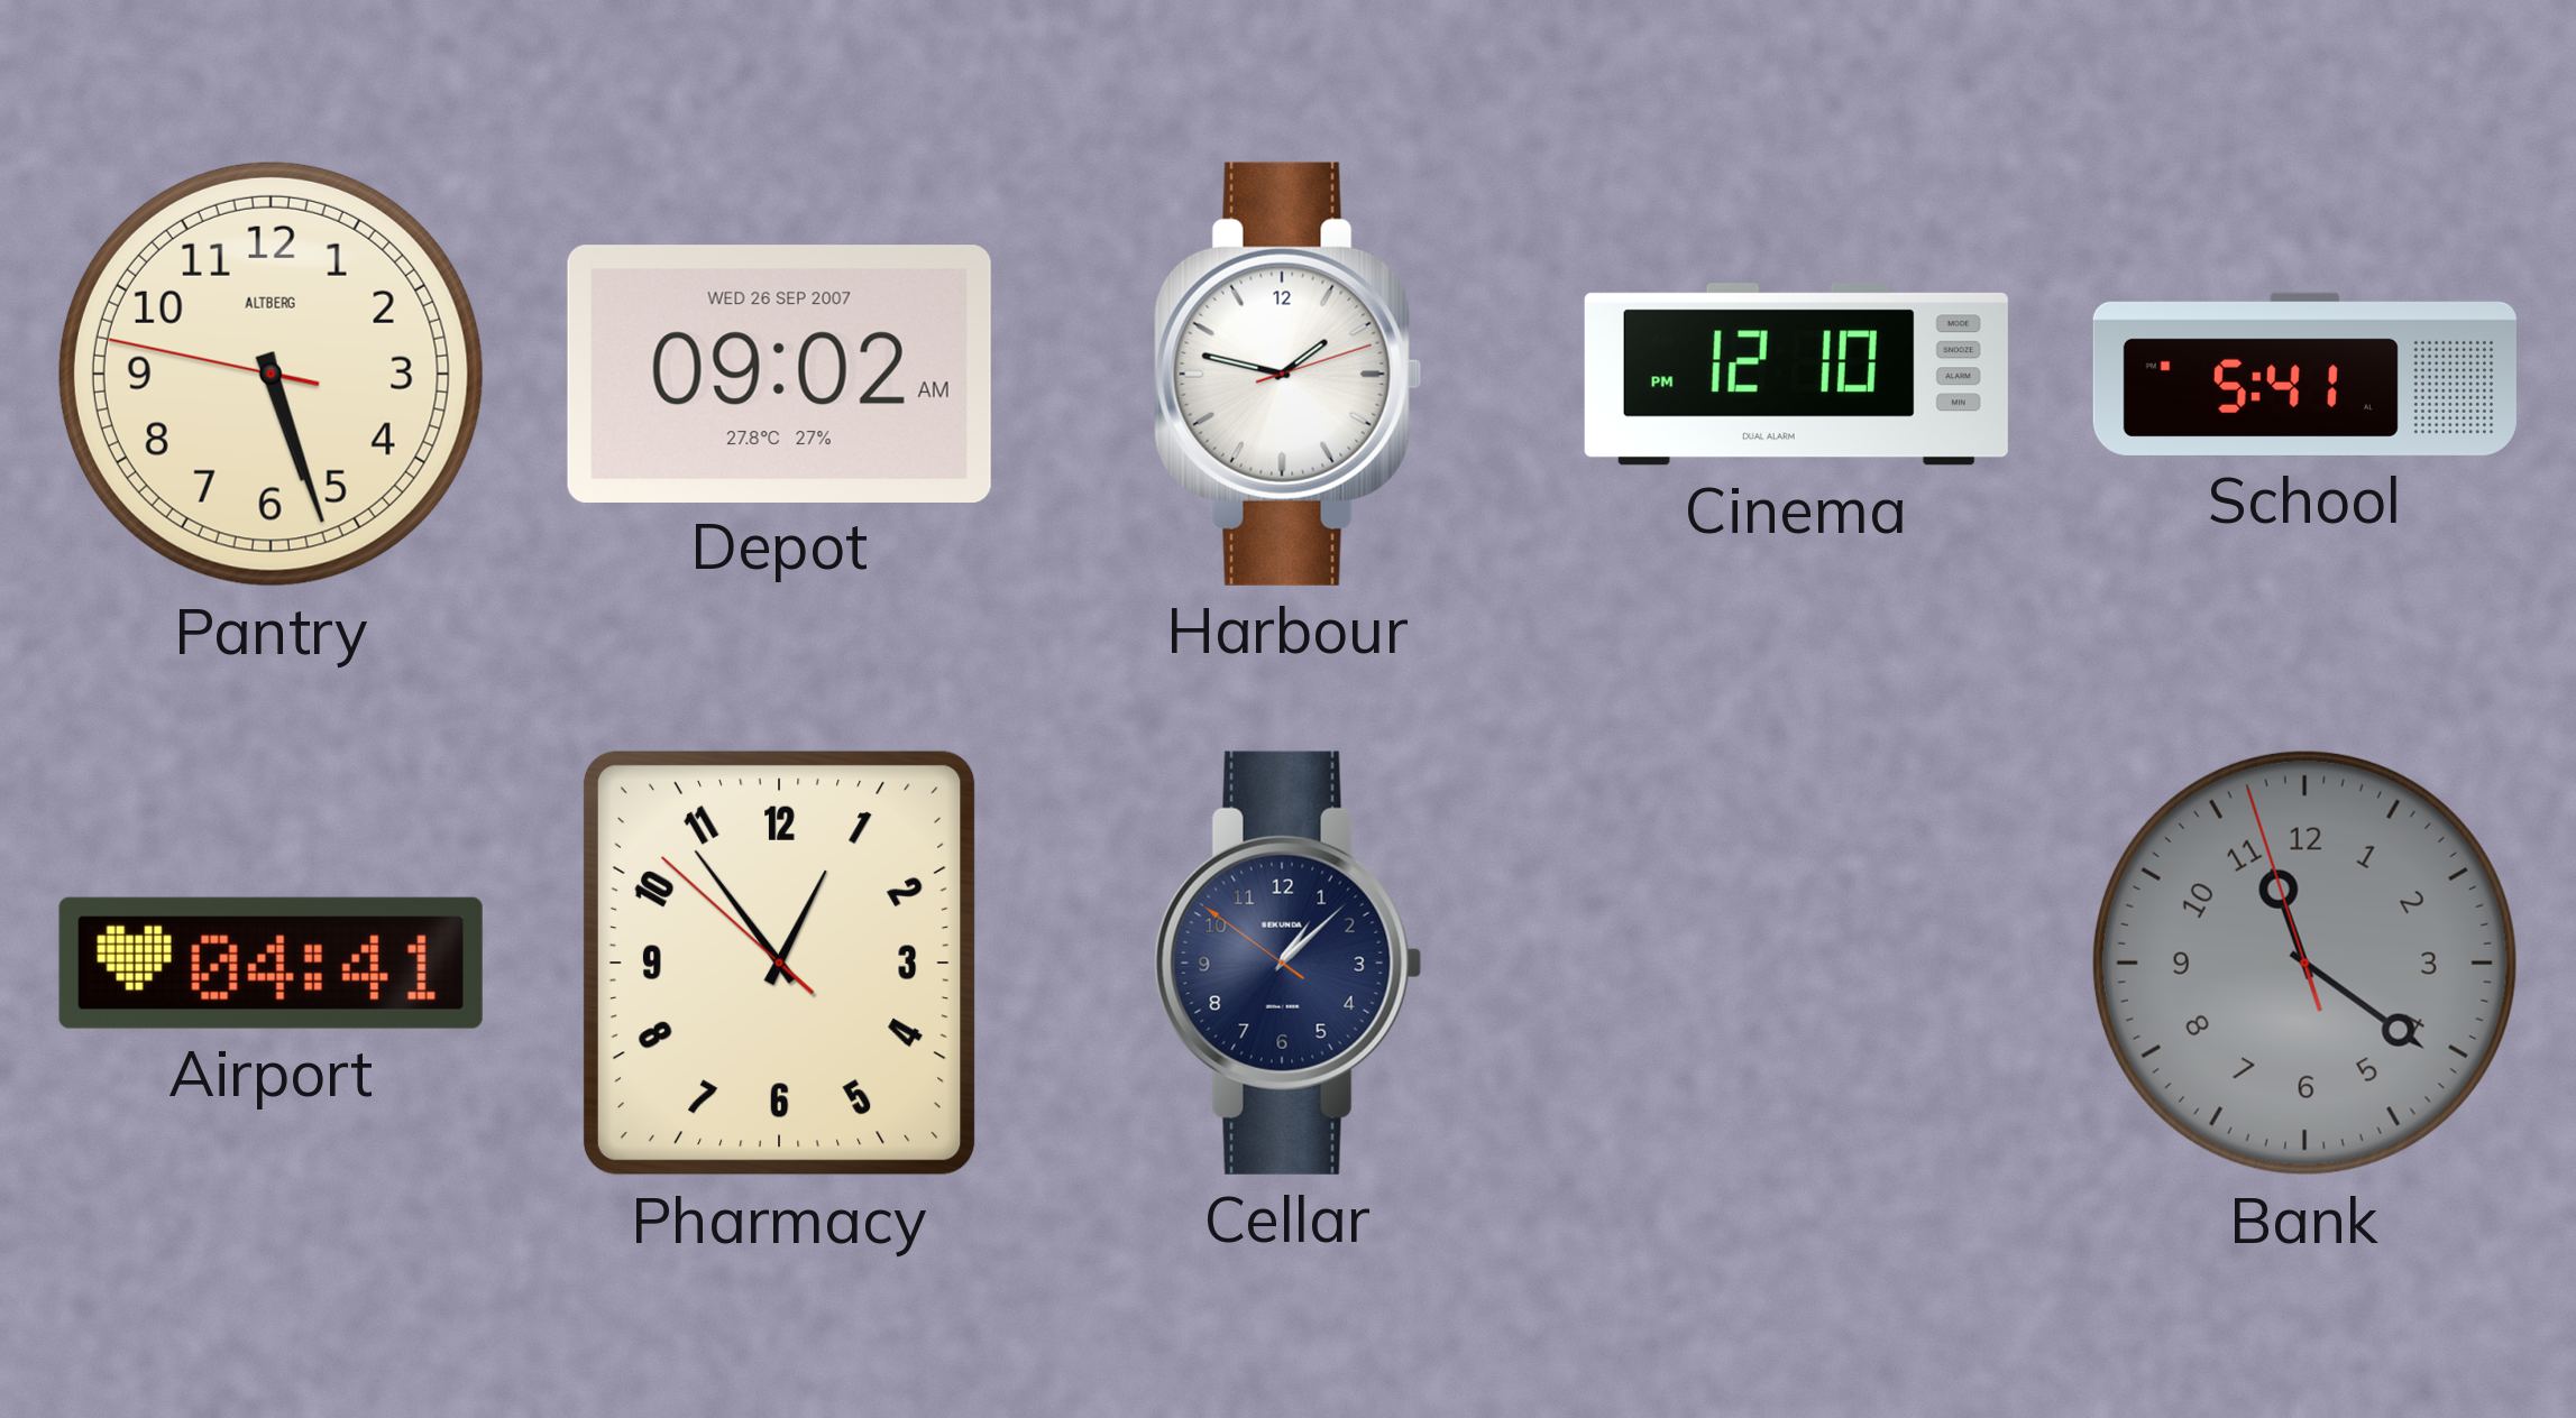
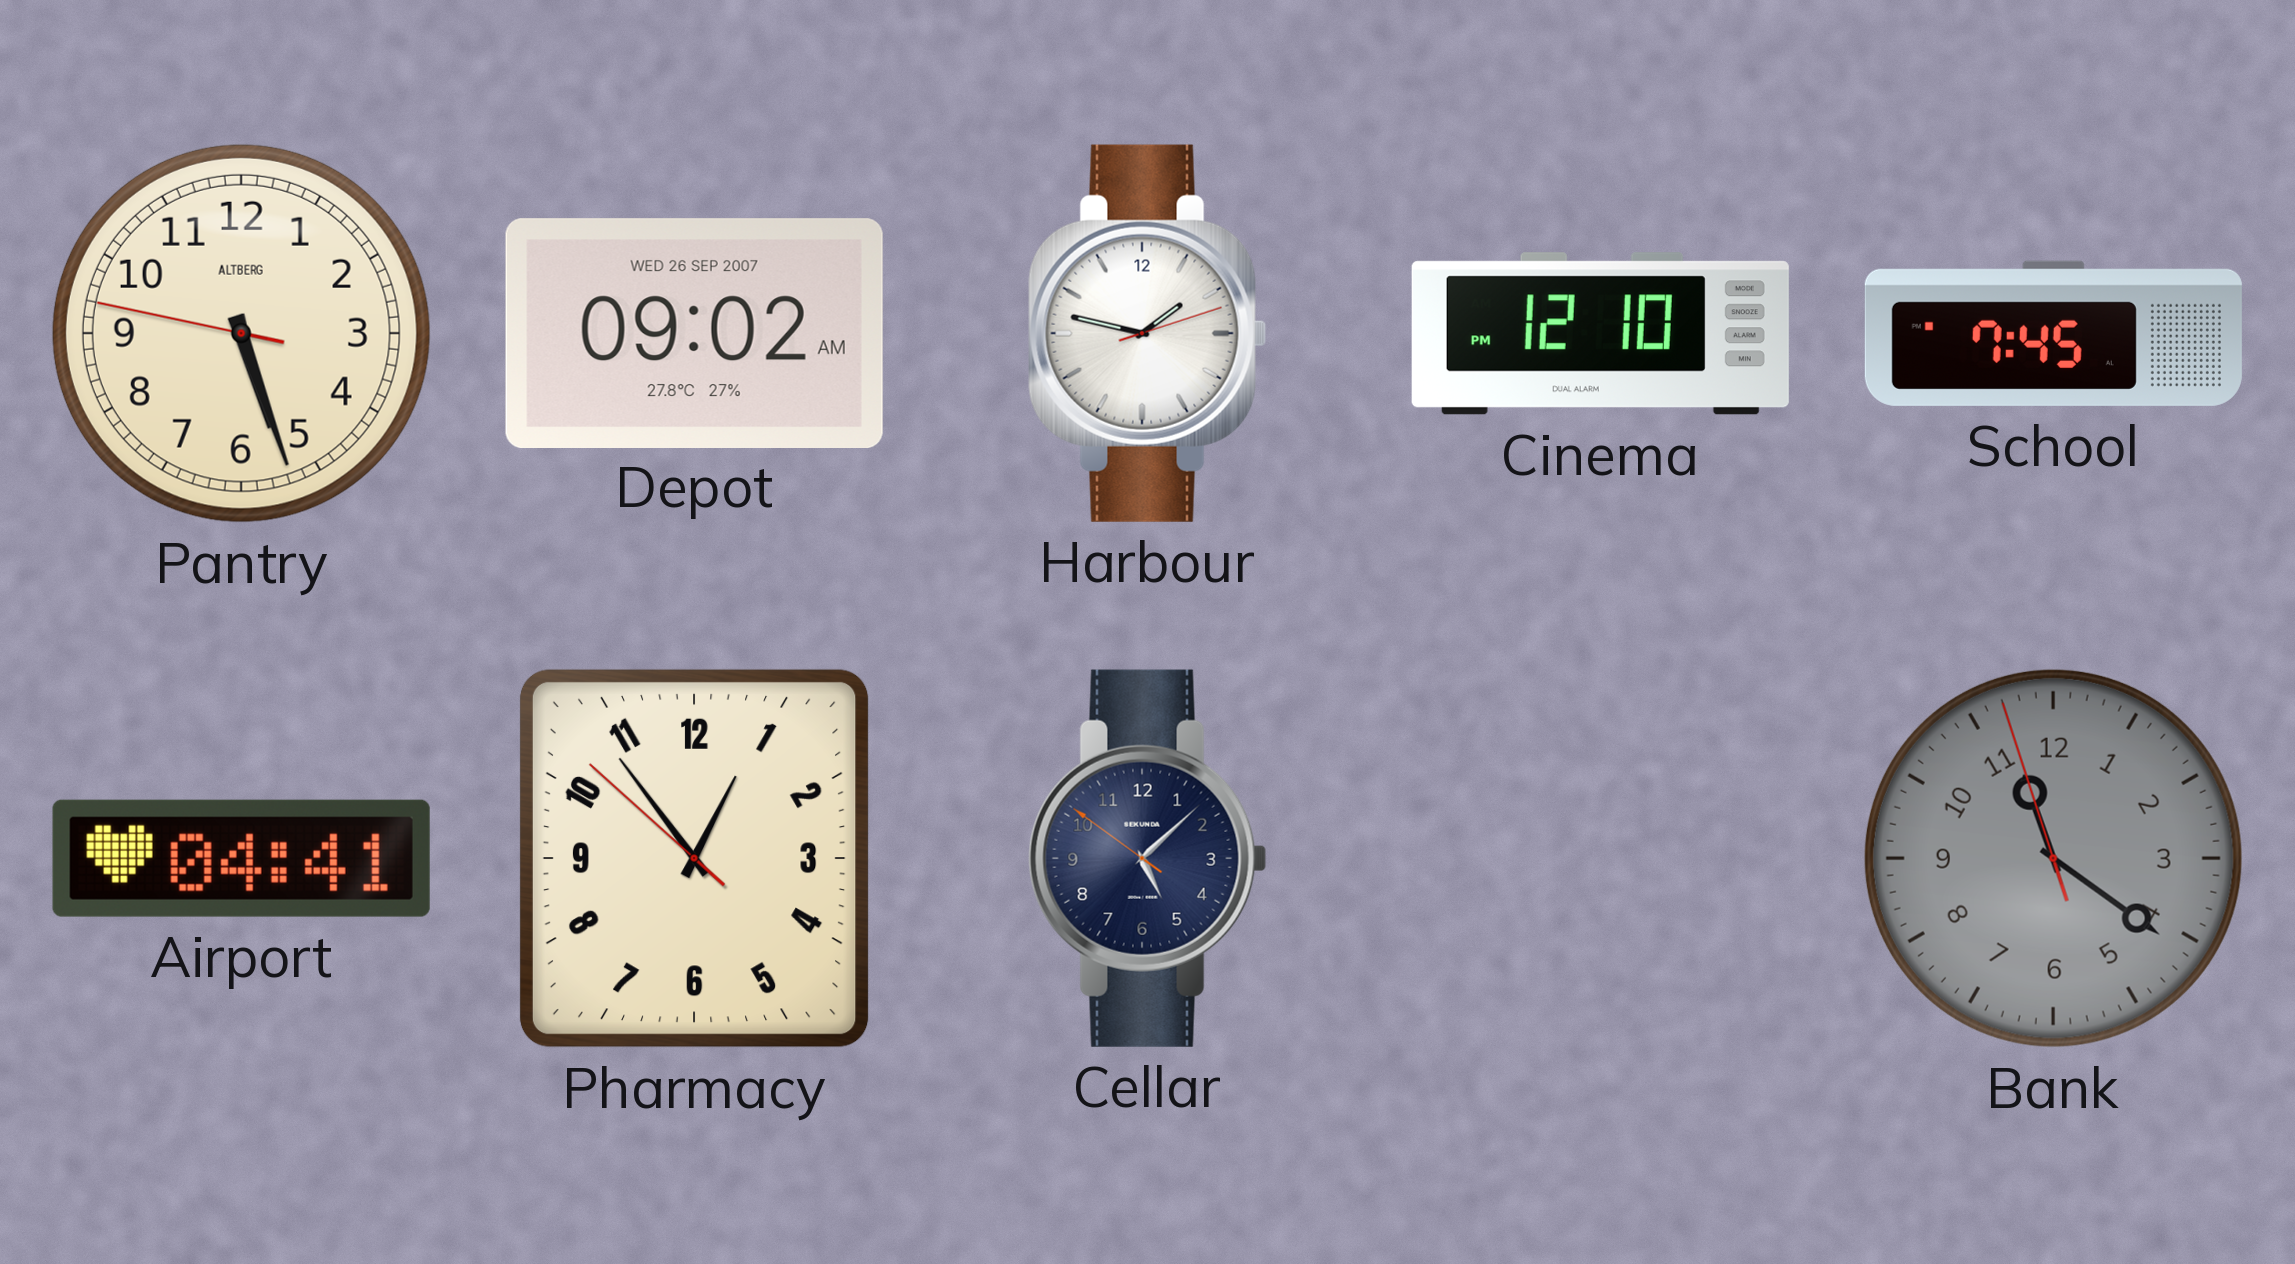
School: 5:41 -> 7:45 (2053, 333)
Cellar: 1:07 -> 5:07 (1148, 858)
